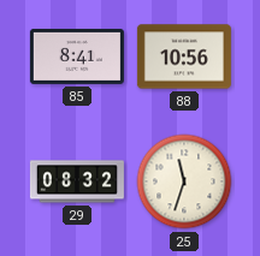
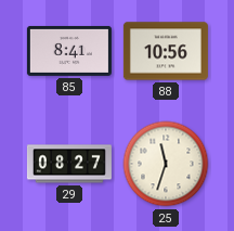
29: 08:32 -> 08:27 (69, 164)
